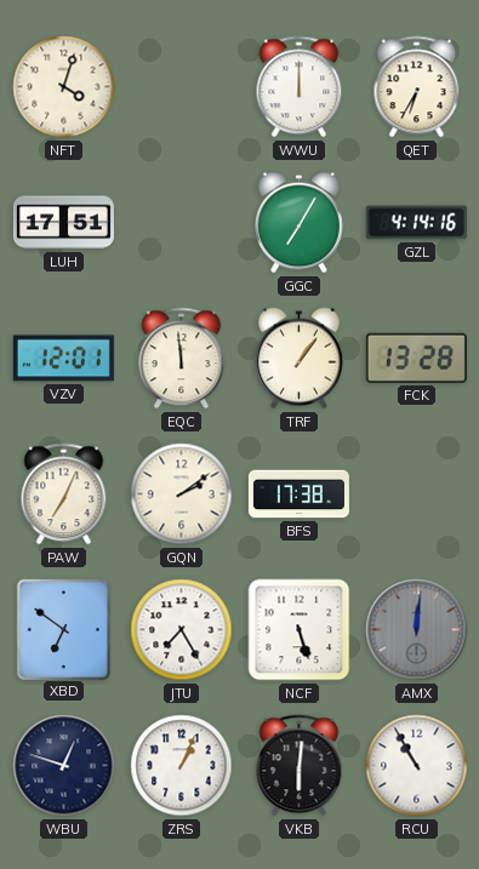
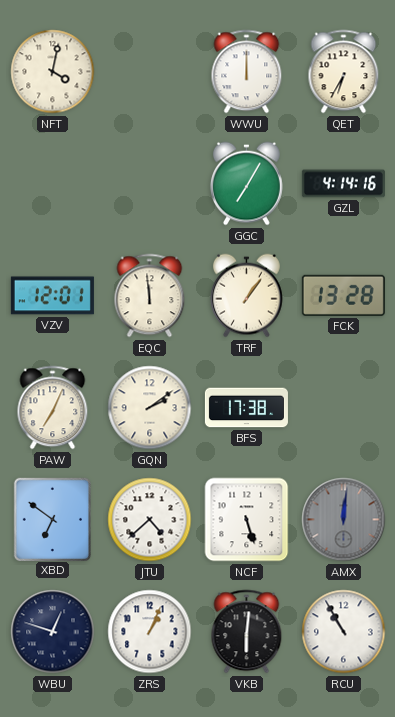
NFT: 4:03 -> 4:02 (53, 72)
LUH: 17:51 -> none (63, 223)
JTU: 7:25 -> 4:38 (150, 520)
